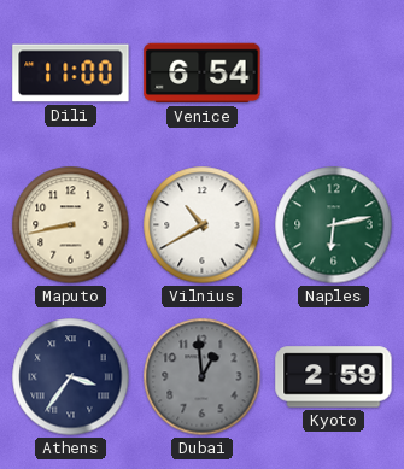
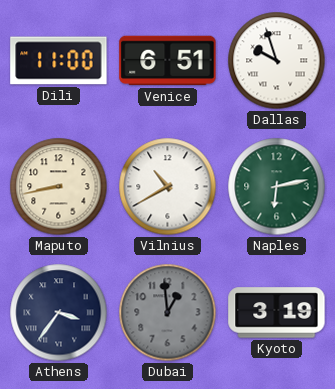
Venice: 6:54 -> 6:51 (168, 61)
Dallas: none -> 9:57 (277, 61)
Kyoto: 2:59 -> 3:19 (277, 313)
